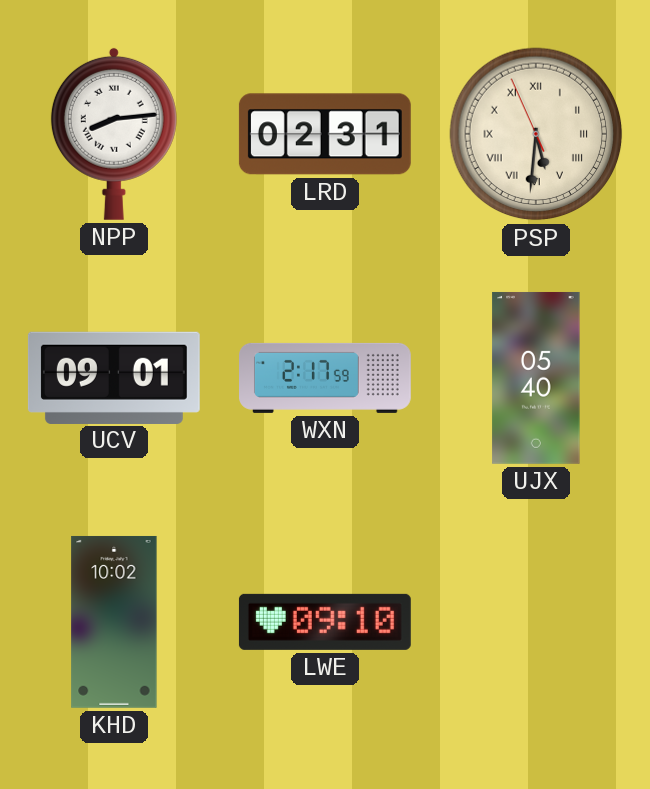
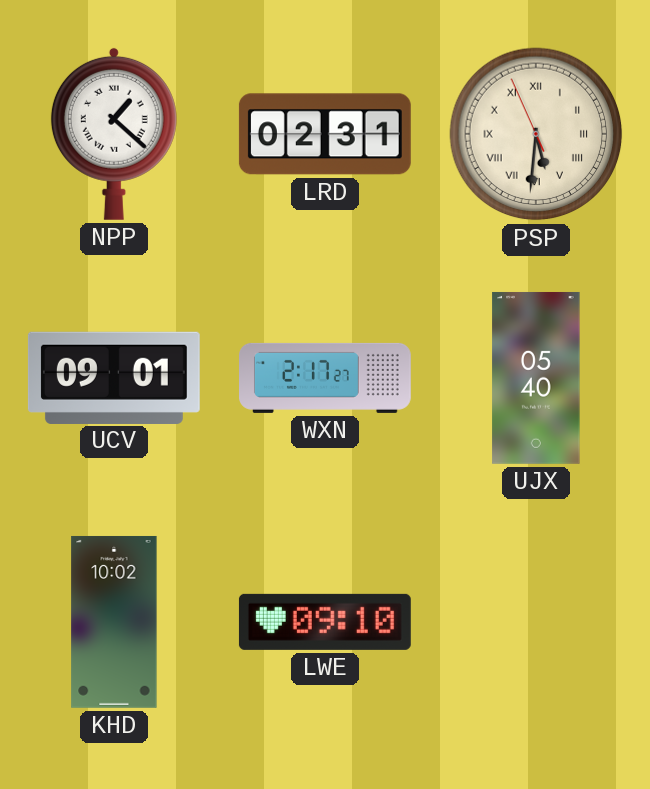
NPP: 8:14 -> 1:22 (114, 134)
WXN: 2:17:59 -> 2:17:27 (326, 378)
